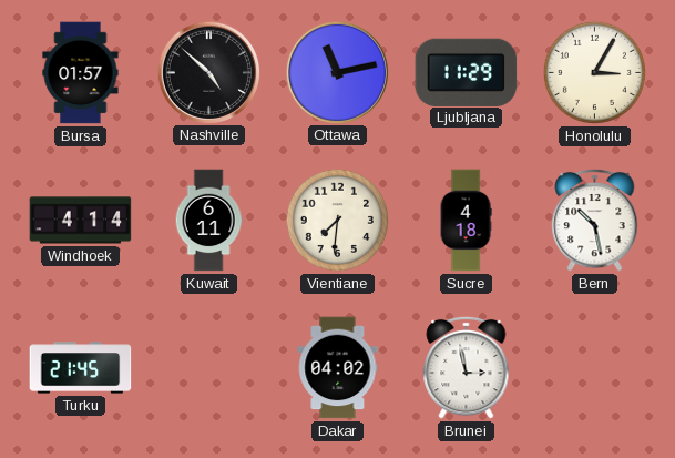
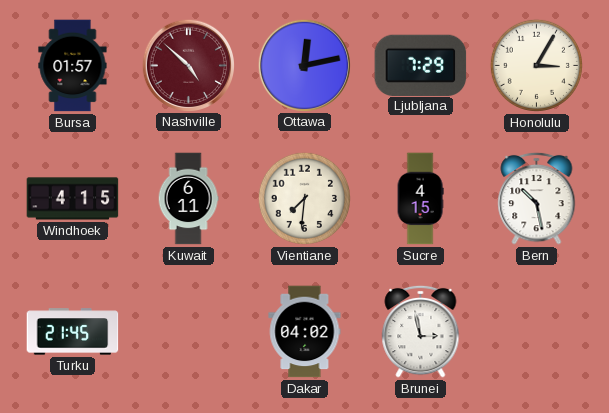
Nashville dial: black -> burgundy (188, 65)
Ottawa: 11:13 -> 12:13 (304, 65)
Ljubljana: 11:29 -> 7:29 (421, 65)
Windhoek: 4:14 -> 4:15 (73, 199)
Sucre: 4:18 -> 4:15 (420, 199)
